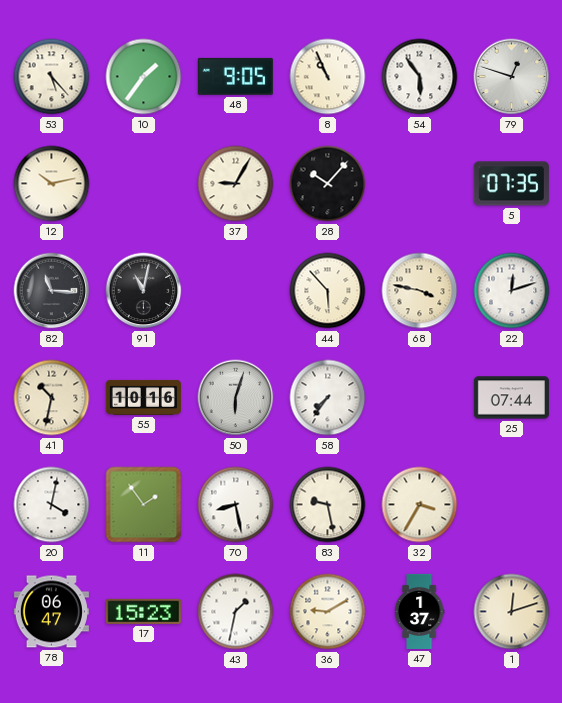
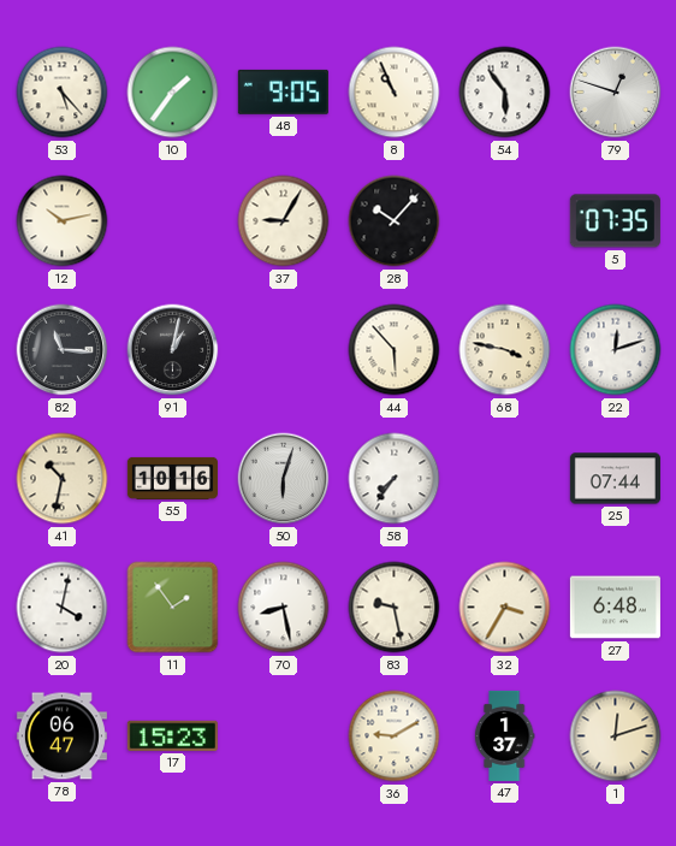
91: 11:02 -> 1:02 (173, 350)
27: none -> 6:48 (615, 608)
43: 1:32 -> none (236, 612)
